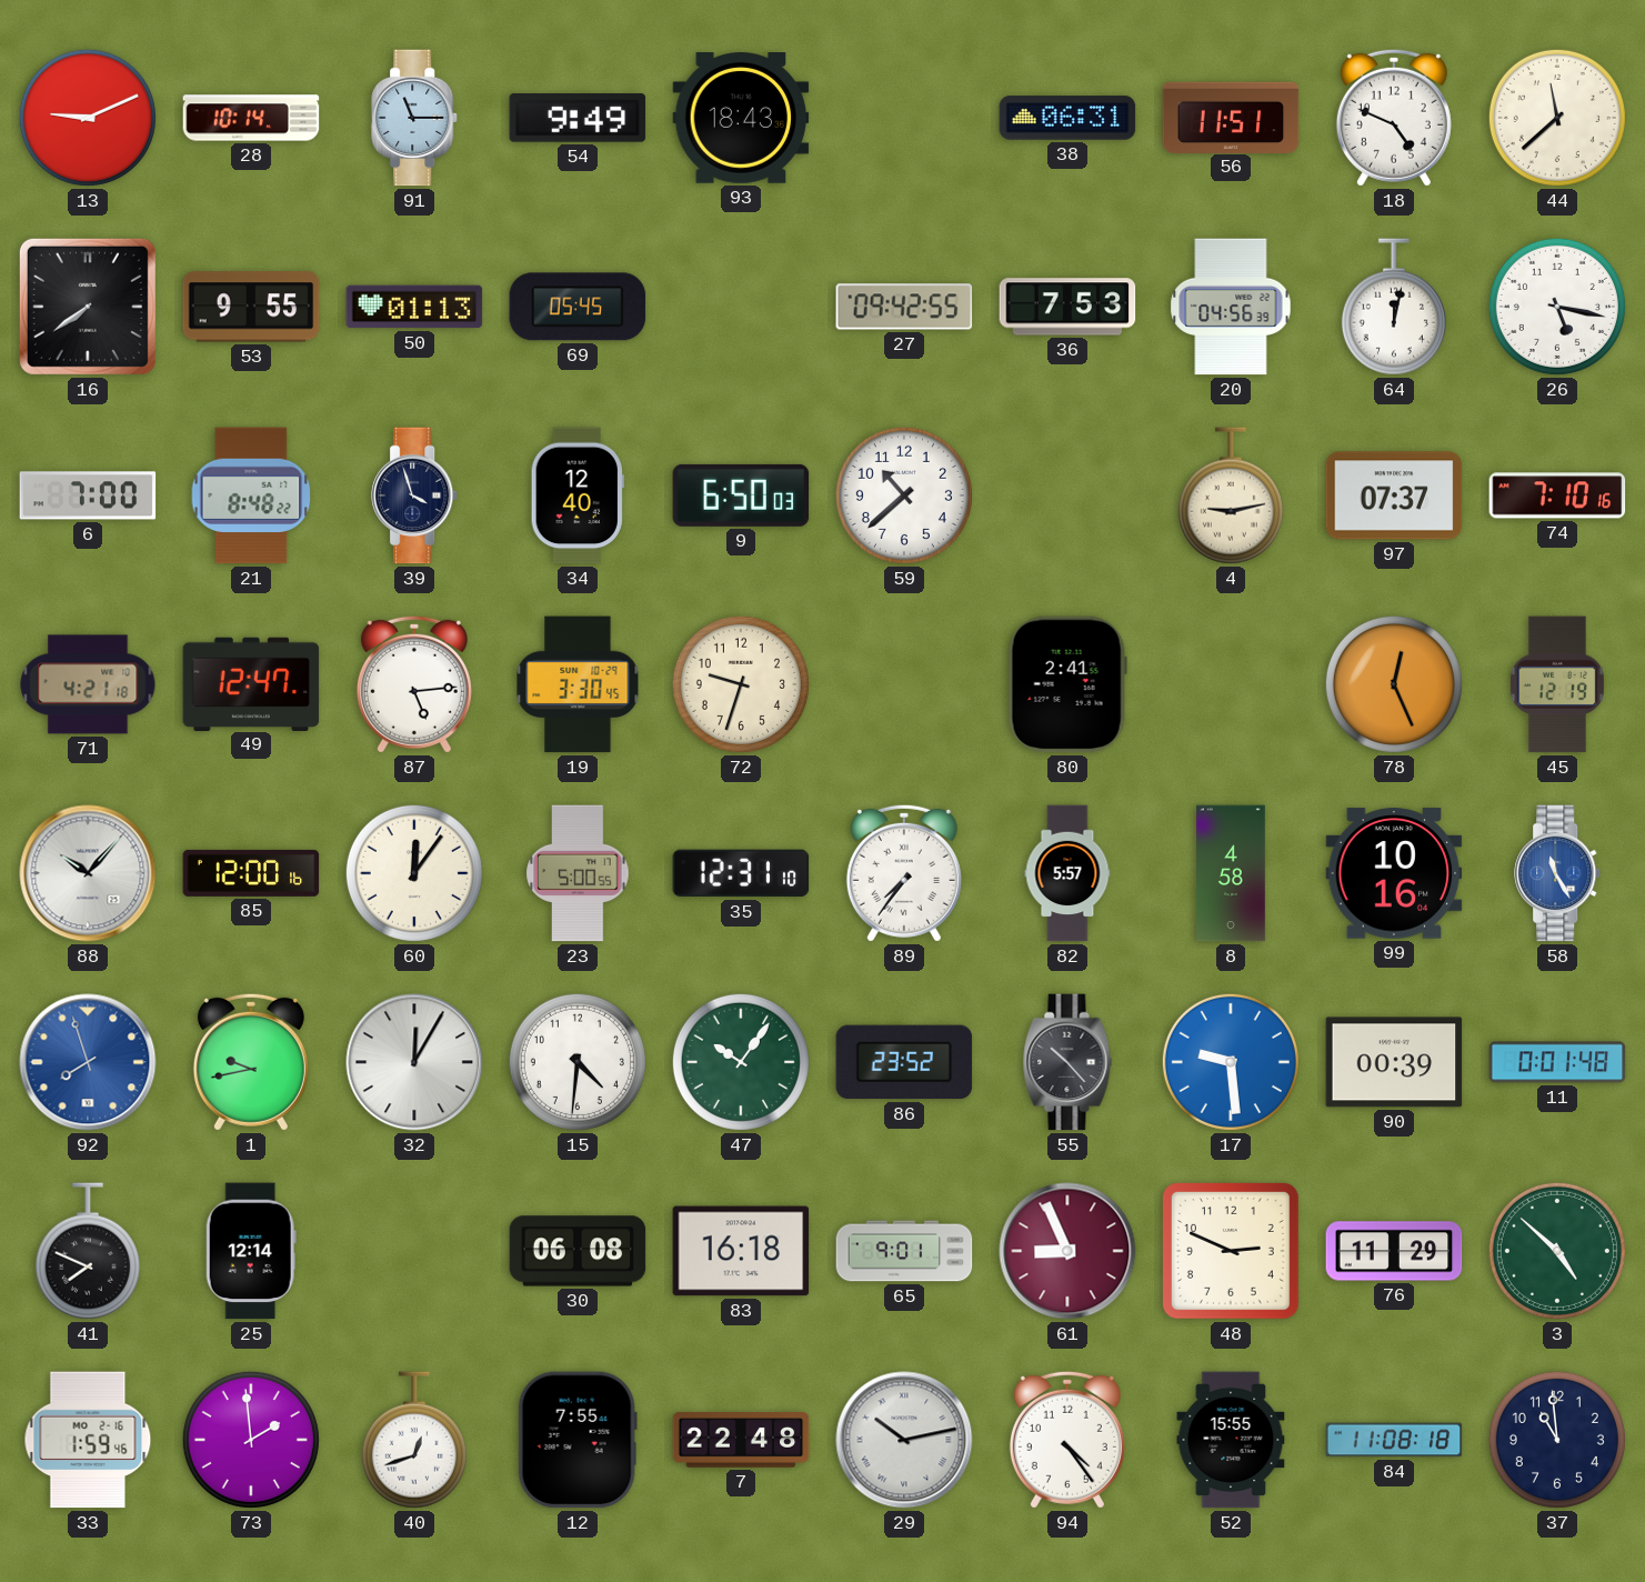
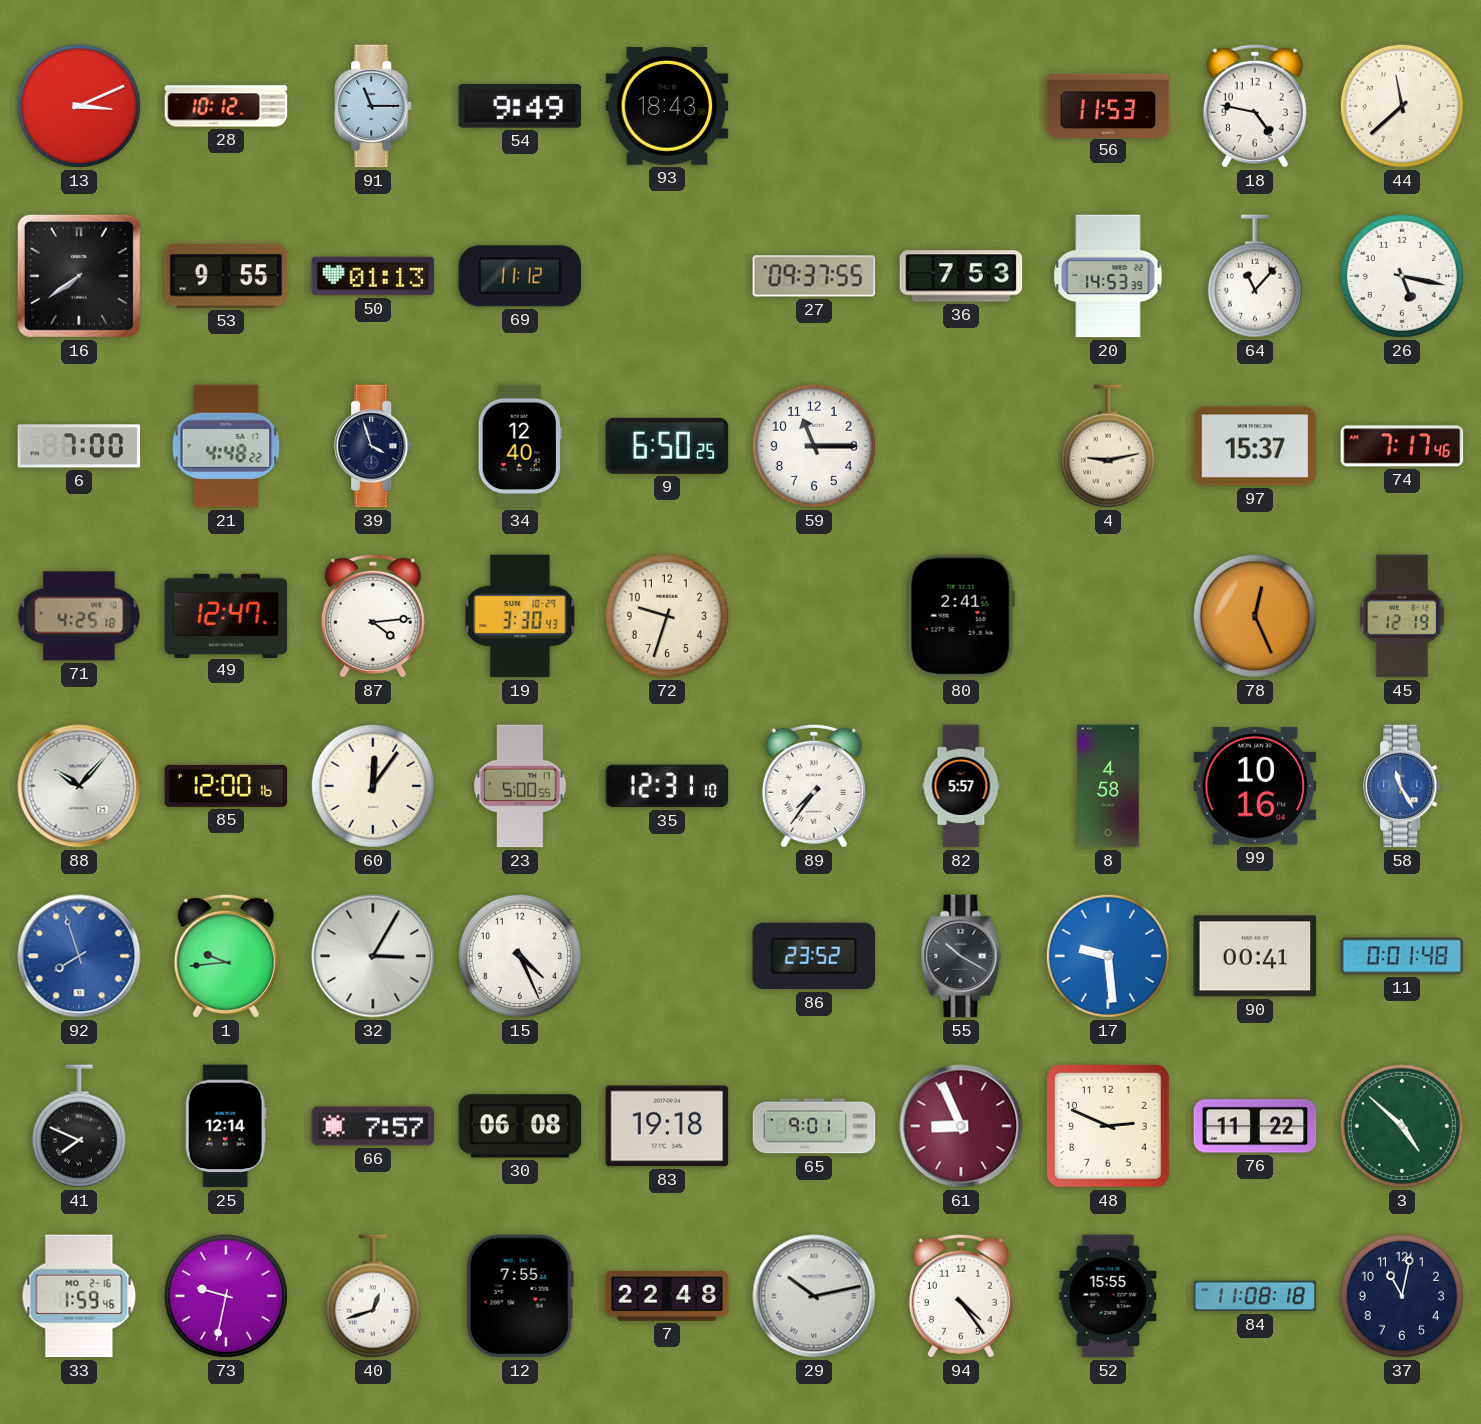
13: 9:11 -> 3:11 (79, 106)
28: 10:14 -> 10:12 (226, 106)
38: 06:31 -> none (1067, 118)
56: 11:51 -> 11:53 (1108, 105)
18: 4:49 -> 4:47 (1255, 106)
69: 05:45 -> 11:12 (520, 276)
27: 09:42 -> 09:37 (814, 276)
20: 04:56 -> 14:53 (1108, 276)
64: 12:02 -> 11:07 (1255, 276)
21: 8:48 -> 4:48 (226, 446)
9: 6:50:03 -> 6:50:25 (667, 446)
59: 10:38 -> 11:15 (814, 446)
97: 07:37 -> 15:37 (1255, 446)
74: 7:10 -> 7:17 (1402, 446)
71: 4:21 -> 4:25 (79, 616)
87: 5:14 -> 4:14 (373, 616)
19: 3:30:45 -> 3:30:43 (520, 616)
1: 9:43 -> 9:44 (226, 956)
32: 12:05 -> 3:05 (373, 956)
15: 4:31 -> 4:26 (520, 956)
47: 10:06 -> none (741, 1062)
55: 10:23 -> 10:20 (961, 956)
90: 00:39 -> 00:41 (1255, 956)
66: none -> 7:57 (373, 1126)
83: 16:18 -> 19:18 (667, 1126)
76: 11:29 -> 11:22 (1255, 1126)
73: 1:59 -> 9:32 (226, 1296)
37: 10:59 -> 11:02 (1402, 1296)
